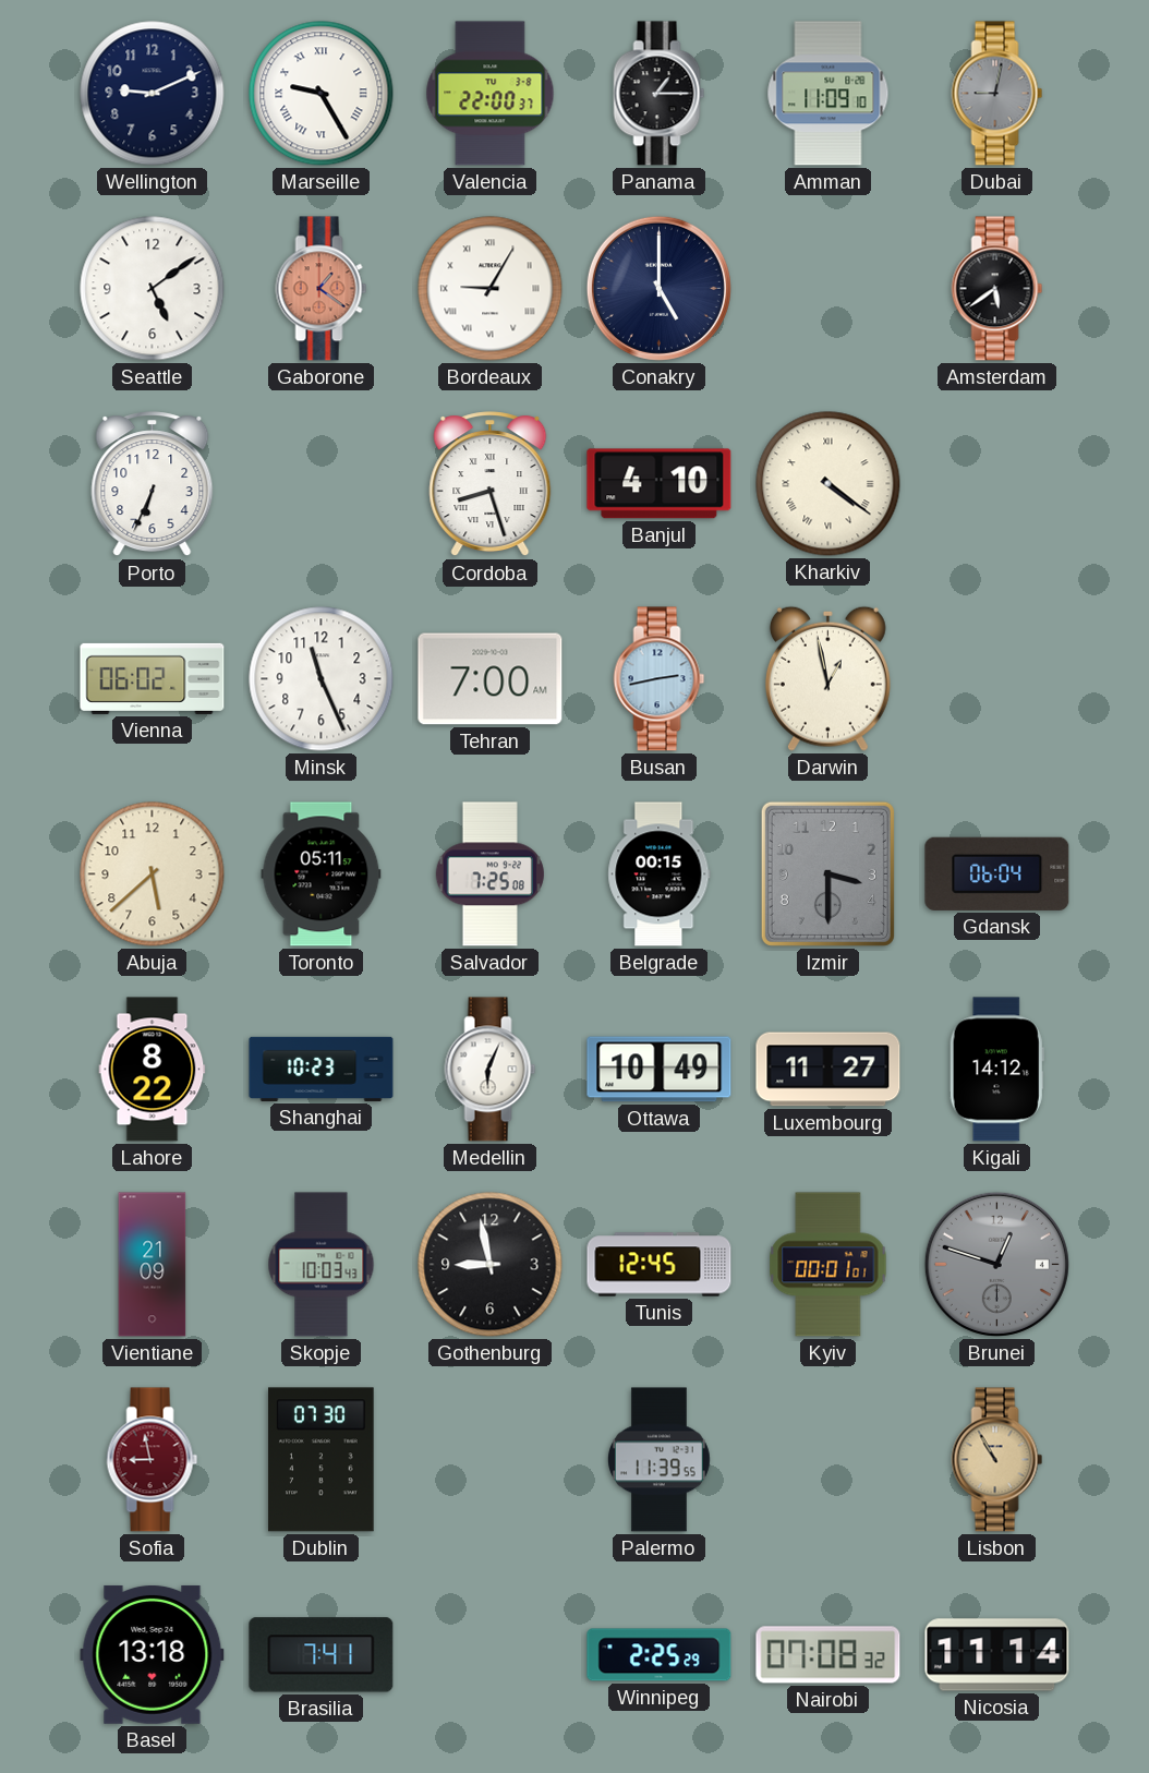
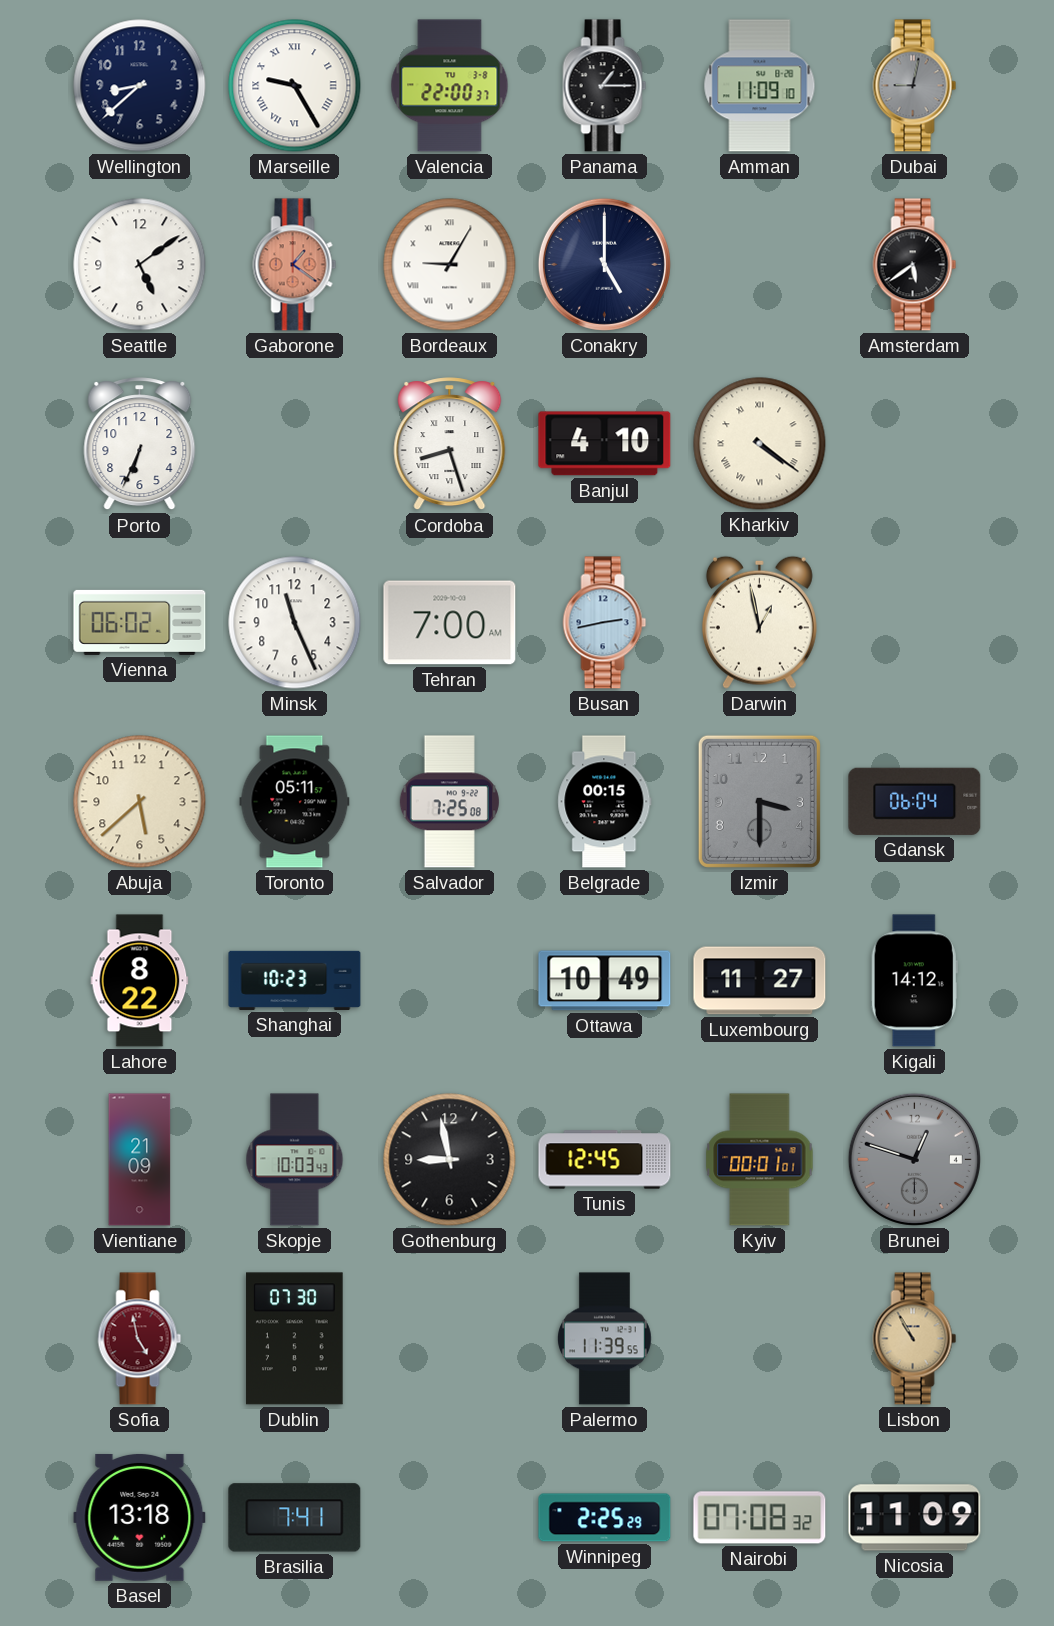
Wellington: 9:11 -> 8:38 (140, 86)
Medellin: 6:04 -> none (491, 1070)
Sofia: 8:58 -> 4:58 (140, 1339)
Nicosia: 11:14 -> 11:09 (915, 1518)
